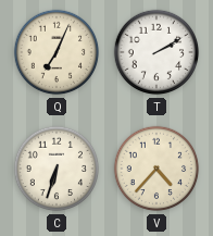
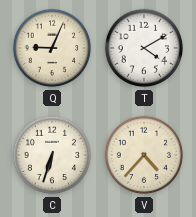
Q: 7:04 -> 9:04 (52, 48)
T: 2:10 -> 4:10 (144, 48)
